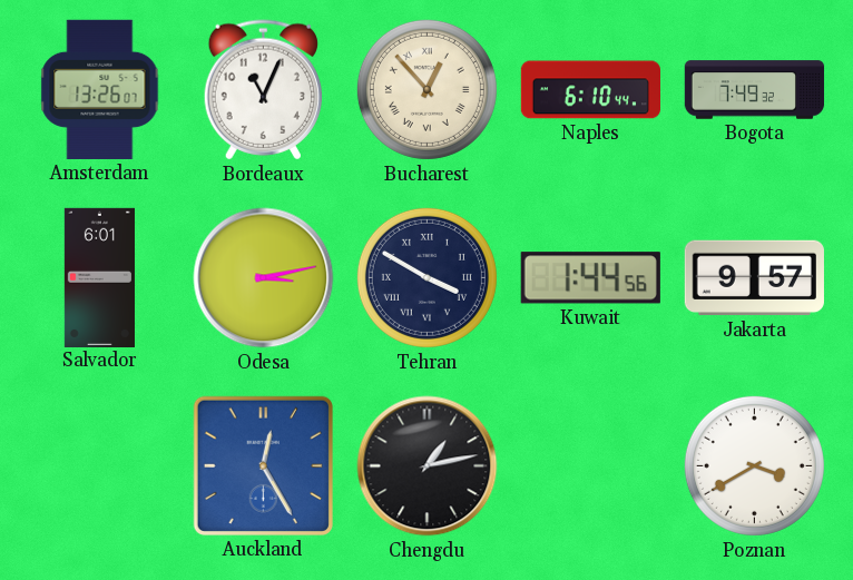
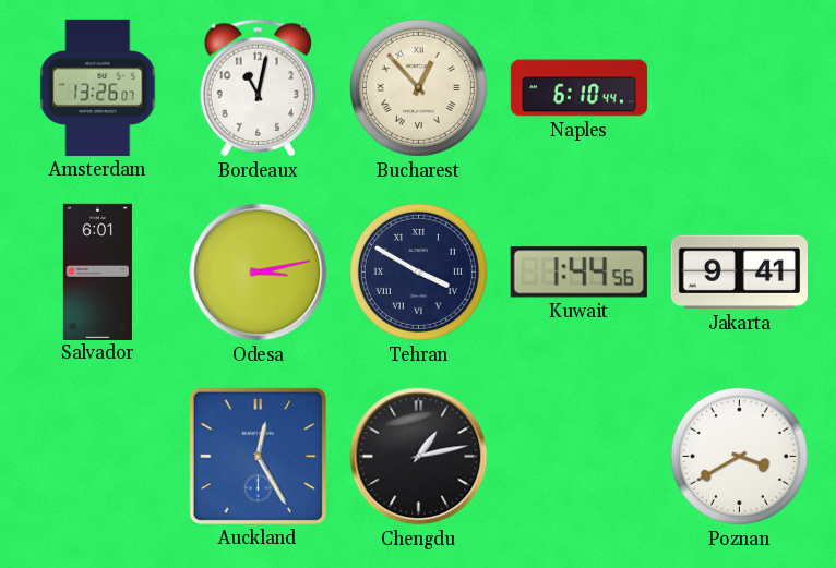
Bordeaux: 11:04 -> 11:02 (258, 88)
Bogota: 7:49 -> none (755, 90)
Jakarta: 9:57 -> 9:41 (739, 273)
